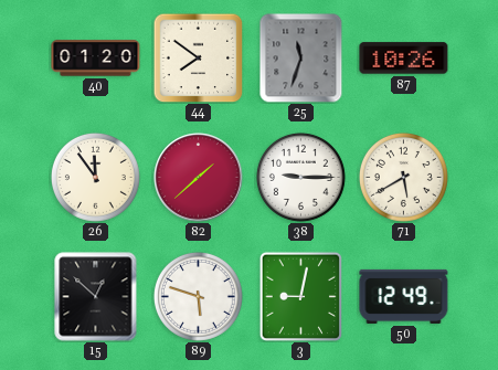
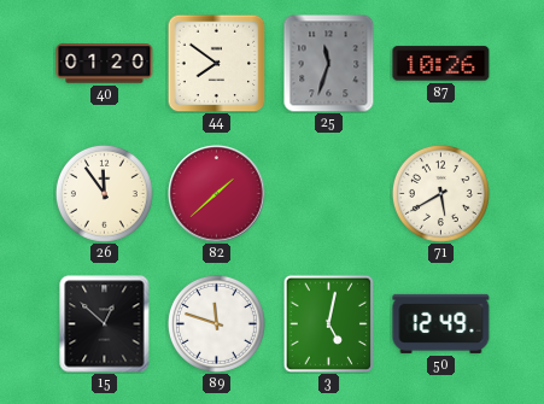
38: 9:15 -> none (300, 177)
89: 5:48 -> 11:48 (216, 323)
3: 9:02 -> 5:02 (329, 323)
